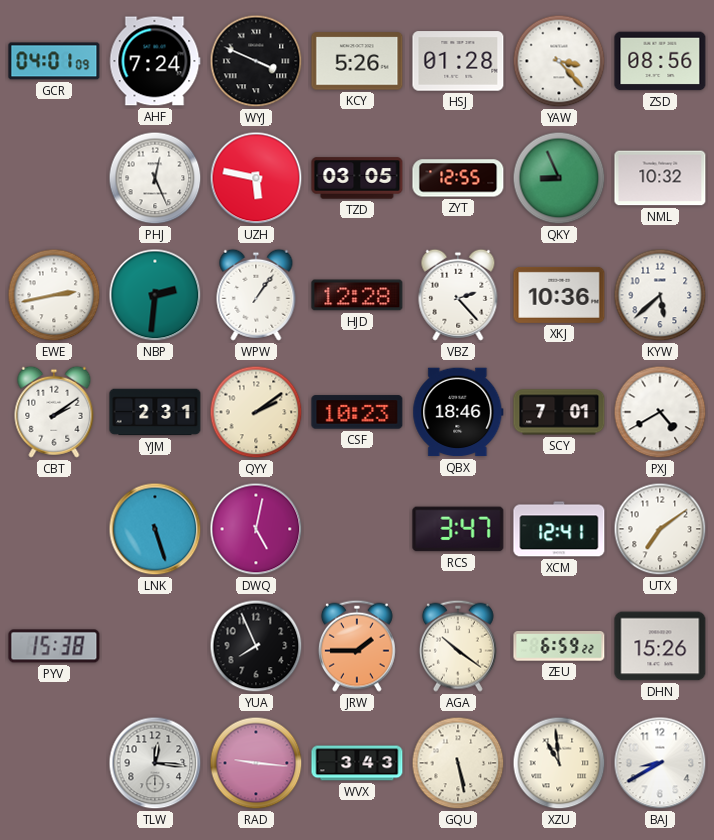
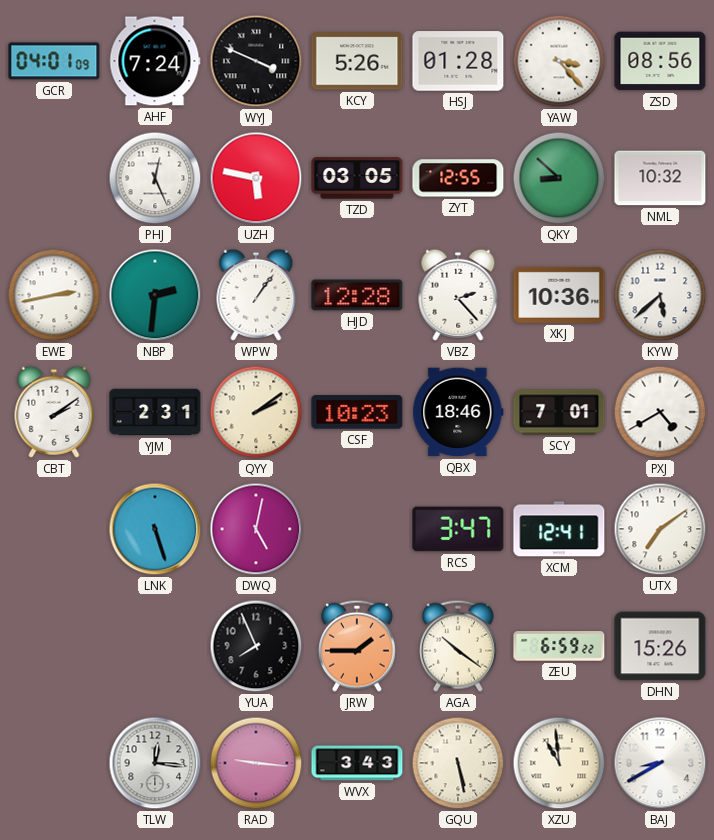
QKY: 8:56 -> 8:52 (559, 178)
PYV: 15:38 -> none (54, 646)
